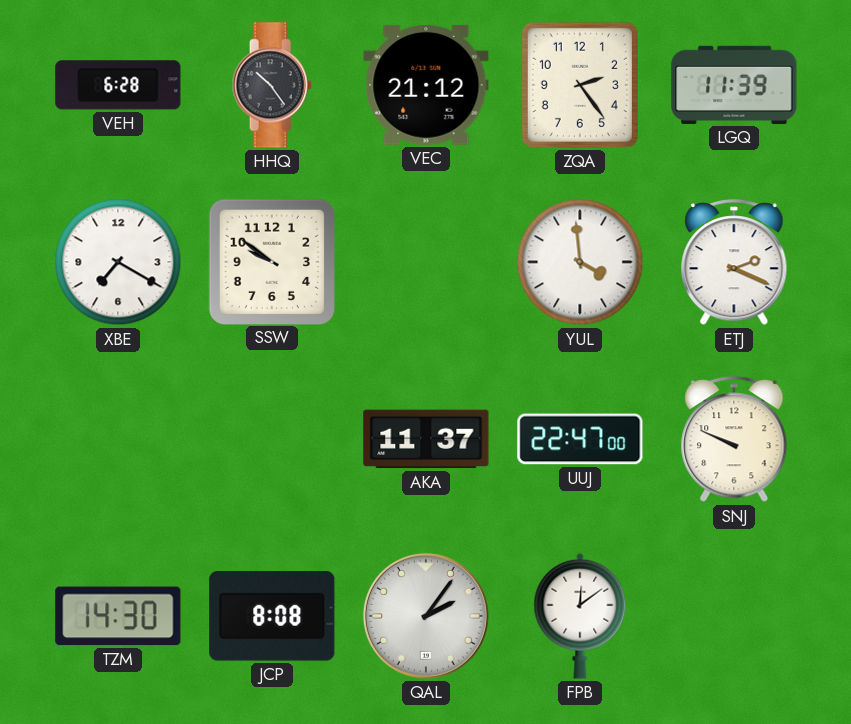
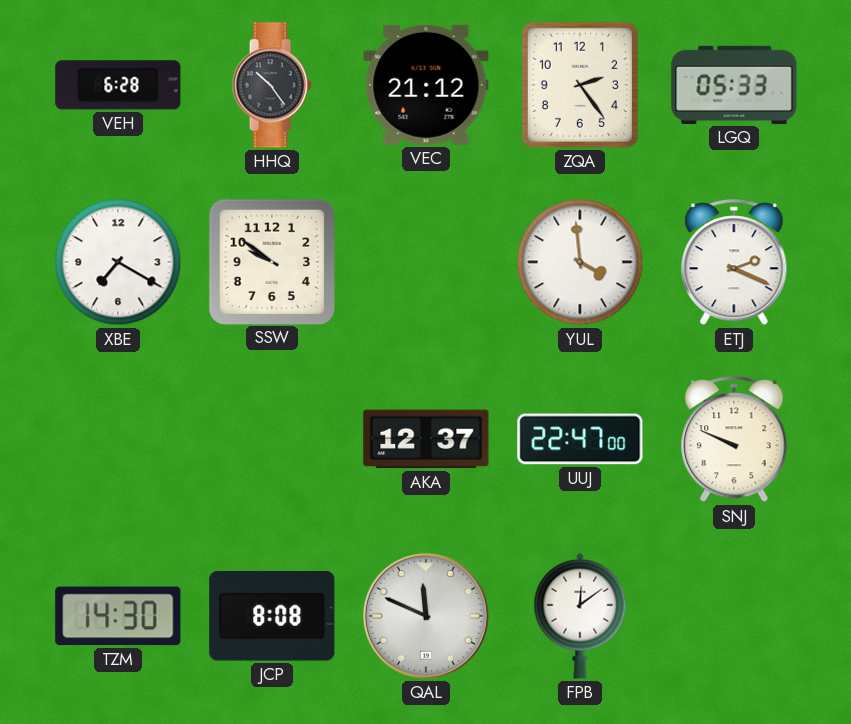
LGQ: 11:39 -> 05:33 (734, 85)
AKA: 11:37 -> 12:37 (426, 439)
QAL: 2:06 -> 11:49 (426, 616)
